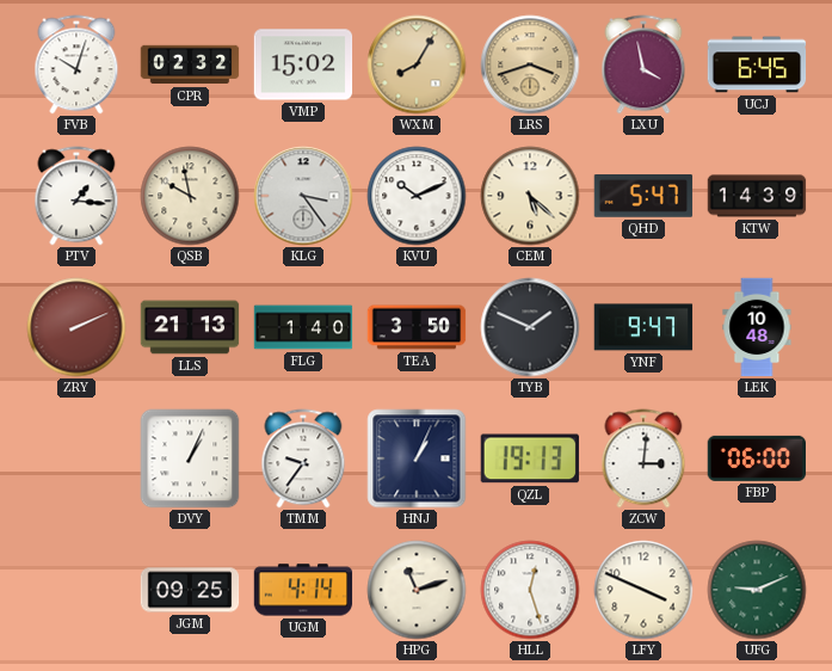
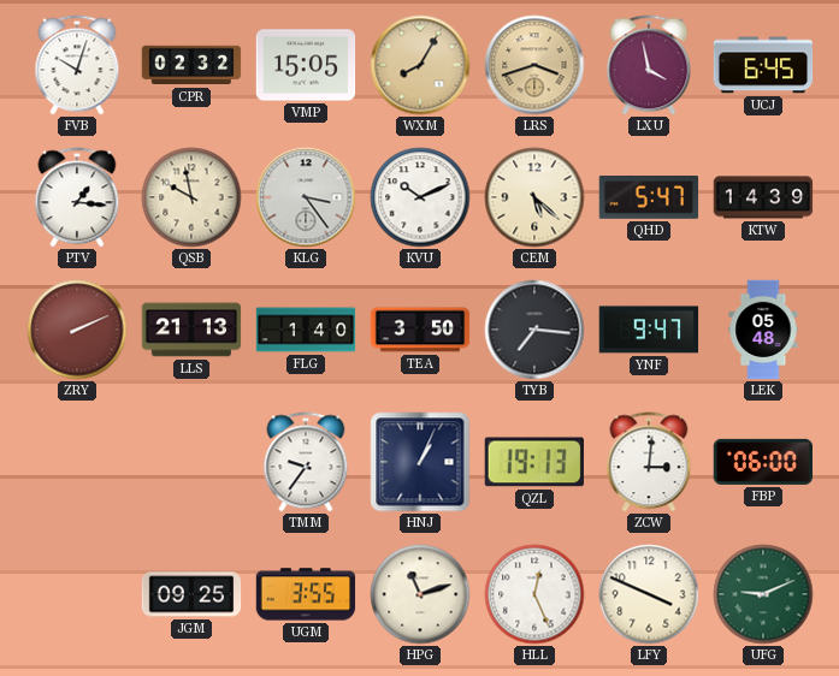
VMP: 15:02 -> 15:05 (306, 65)
TYB: 1:49 -> 7:16 (534, 330)
LEK: 10:48 -> 05:48 (763, 330)
DVY: 1:04 -> none (190, 458)
UGM: 4:14 -> 3:55 (306, 594)
HLL: 12:27 -> 12:26 (534, 594)
